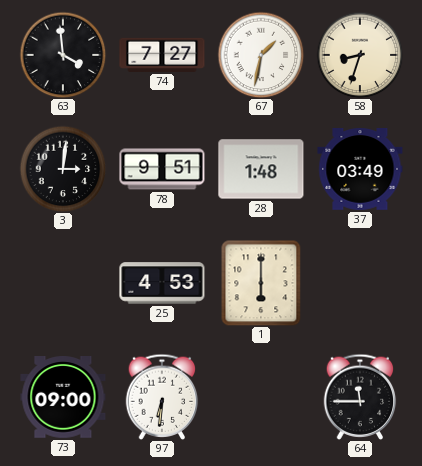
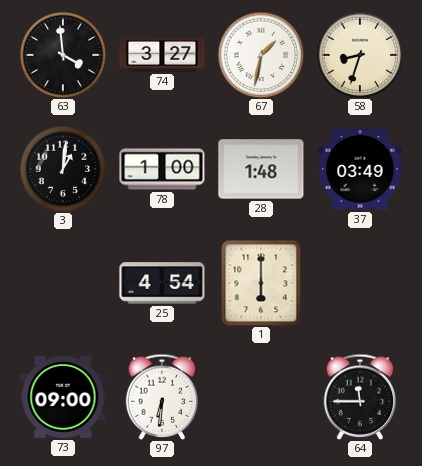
74: 7:27 -> 3:27 (162, 55)
3: 3:01 -> 1:01 (63, 169)
78: 9:51 -> 1:00 (162, 169)
25: 4:53 -> 4:54 (162, 283)
